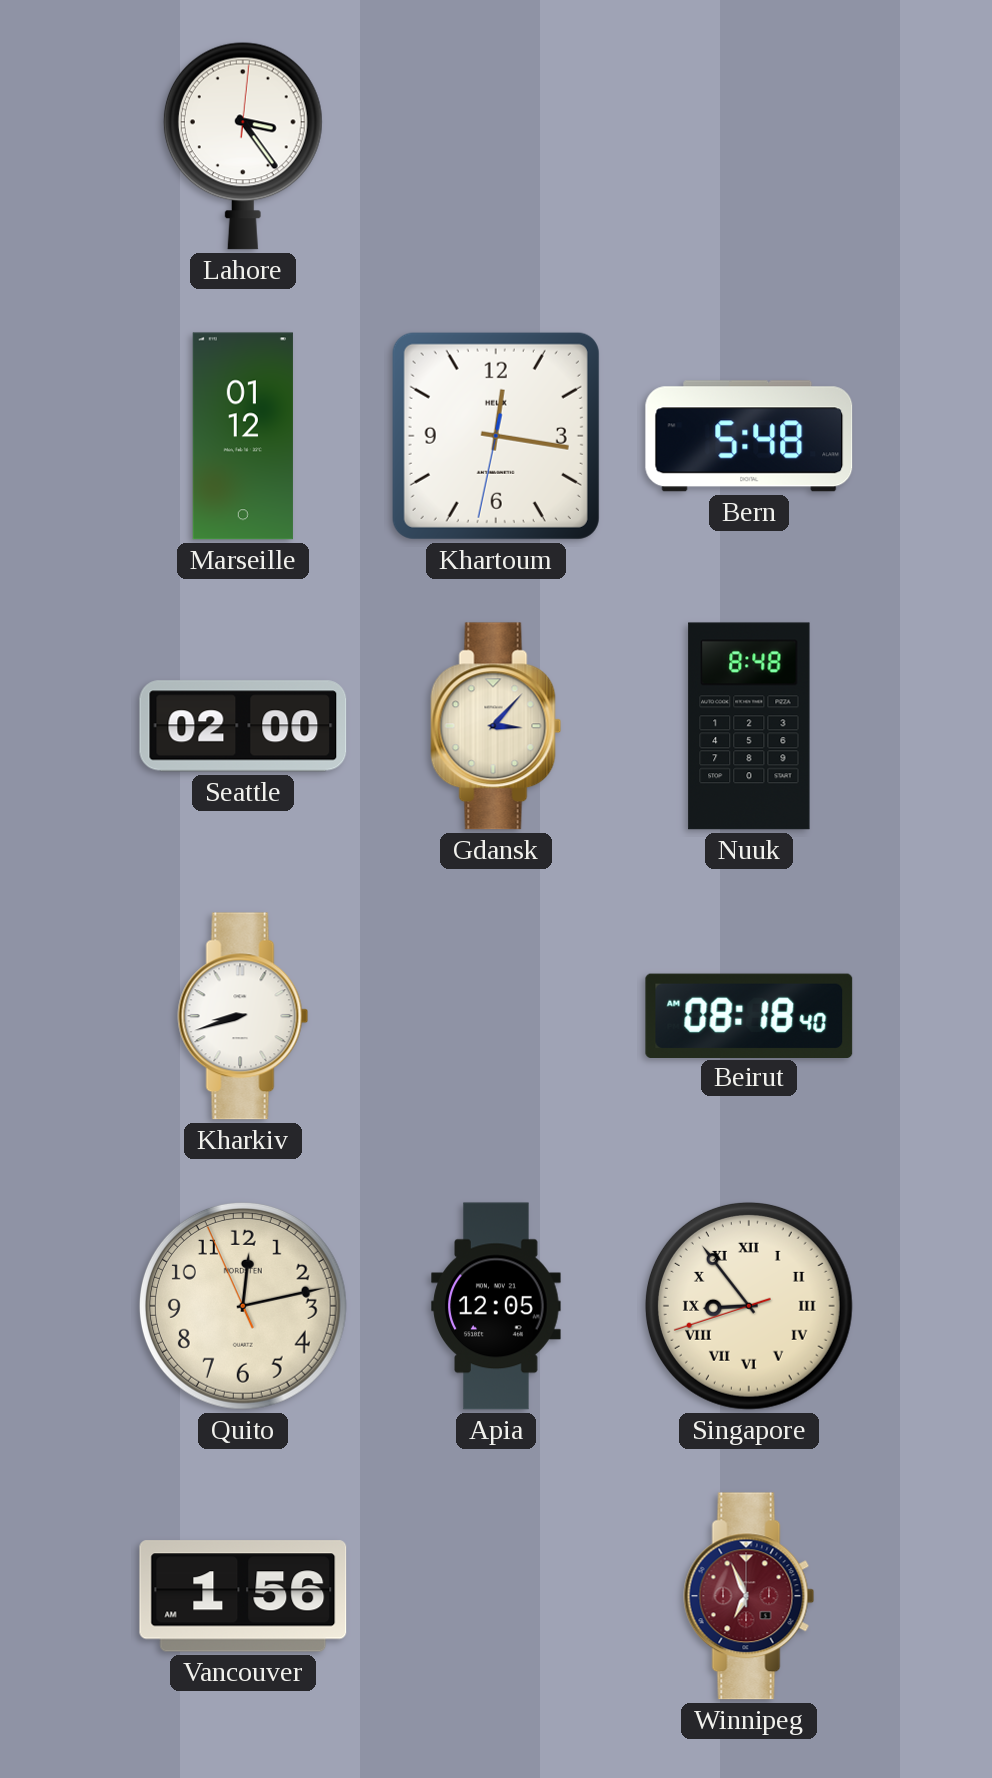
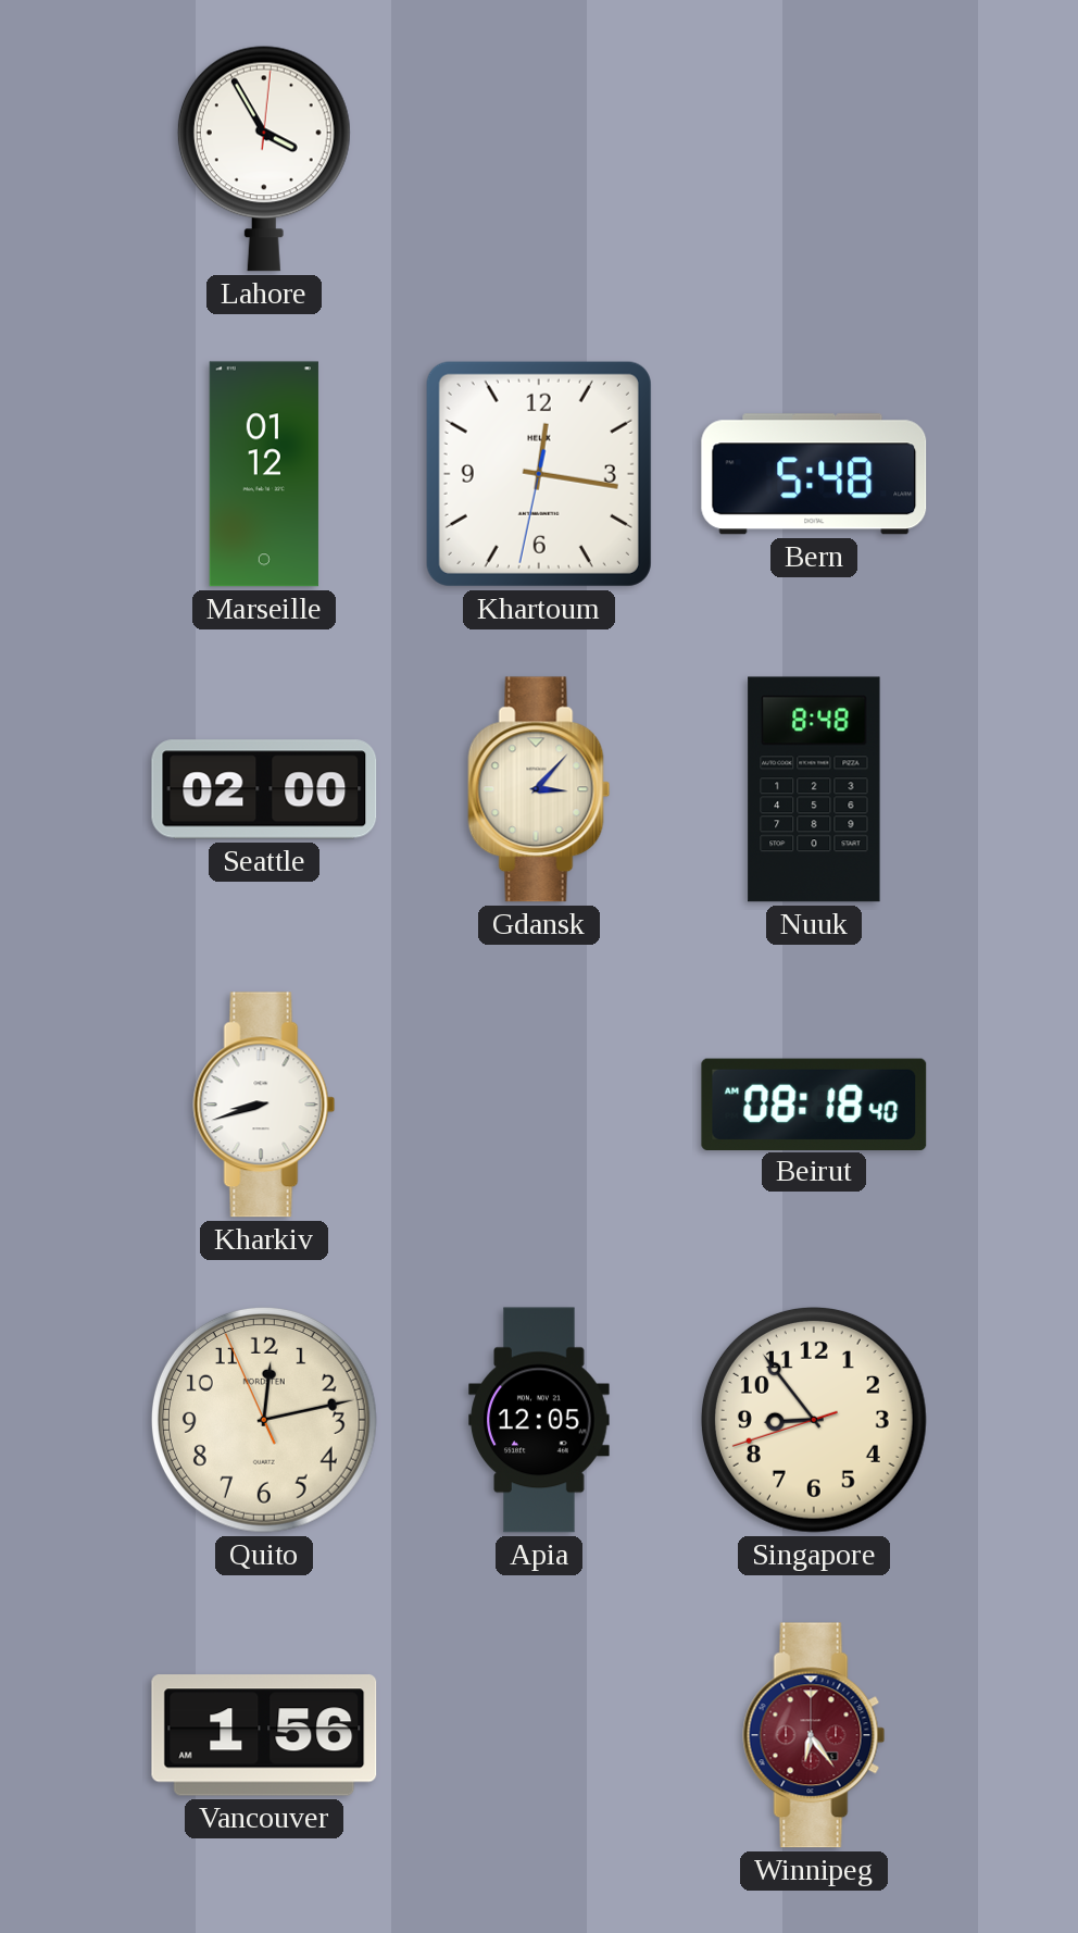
Lahore: 3:24 -> 3:55 (264, 159)
Singapore numerals: Roman -> Arabic (814, 1420)
Winnipeg: 6:56 -> 6:24 (814, 1735)
